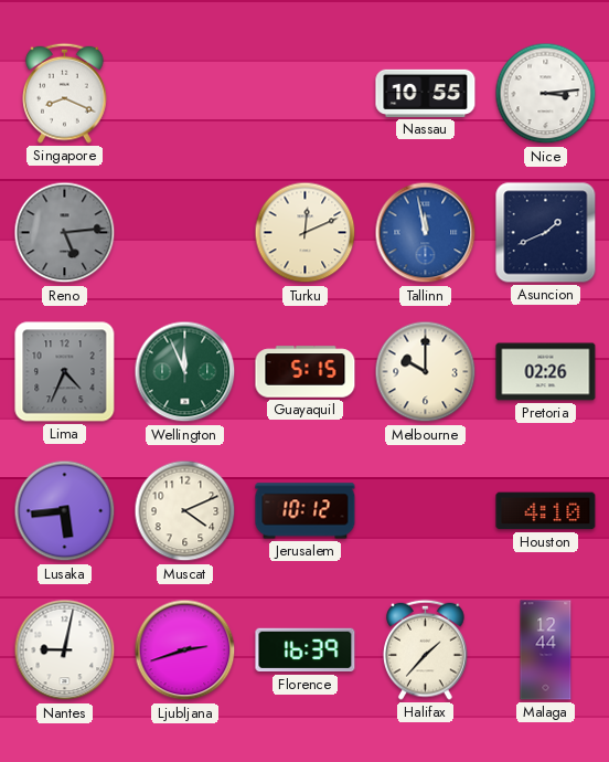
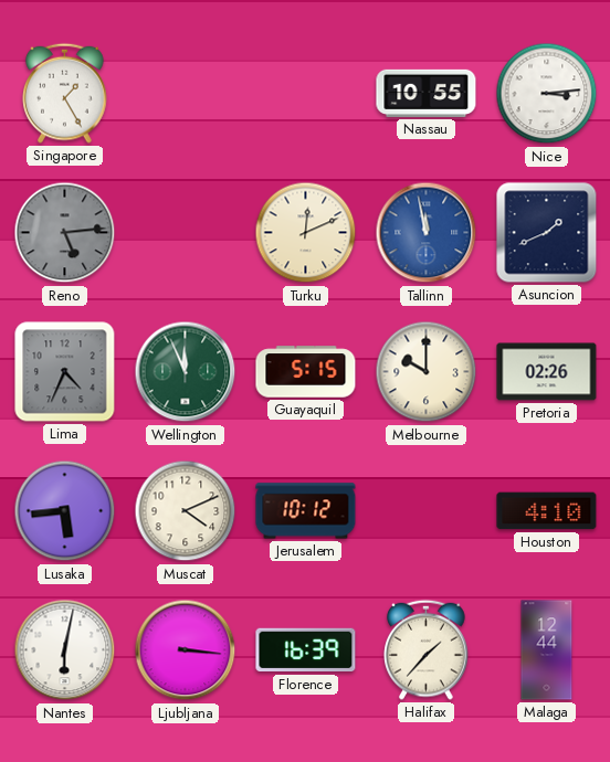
Singapore: 8:19 -> 1:25 (65, 93)
Nantes: 9:02 -> 6:02 (65, 650)
Ljubljana: 2:42 -> 3:16 (186, 650)
